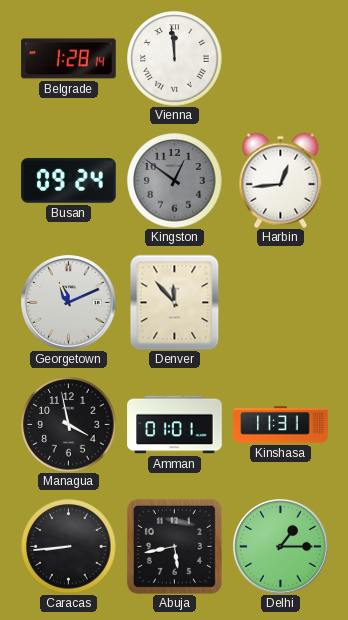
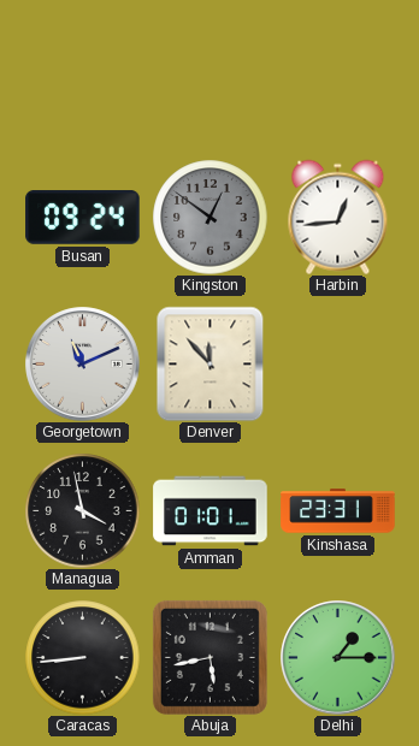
Belgrade: 1:28 -> none (69, 59)
Vienna: 11:59 -> none (174, 58)
Kinshasa: 11:31 -> 23:31 (338, 511)
